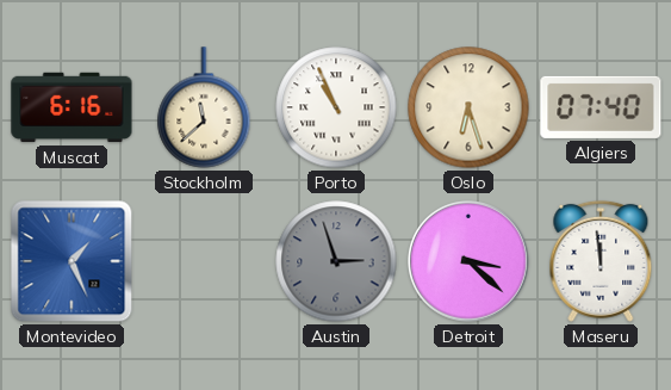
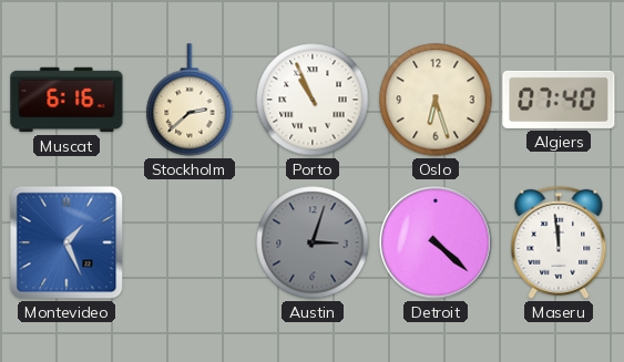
Stockholm: 11:38 -> 2:38 (190, 100)
Austin: 2:57 -> 3:03 (313, 242)
Detroit: 3:22 -> 4:22 (437, 244)
